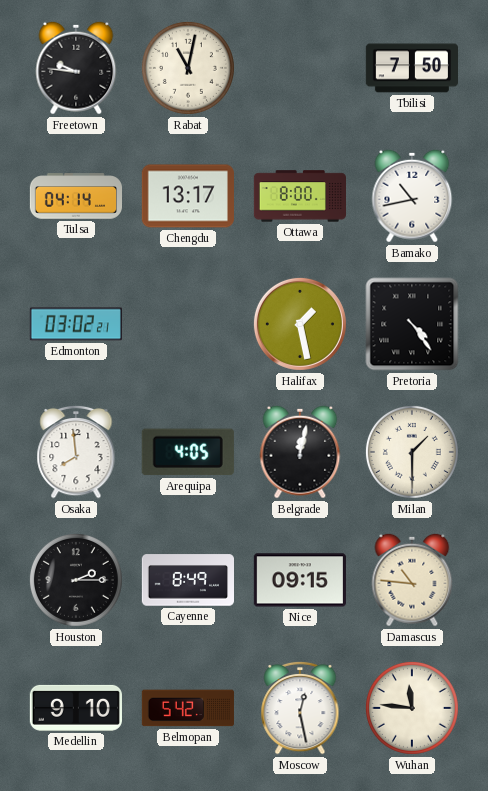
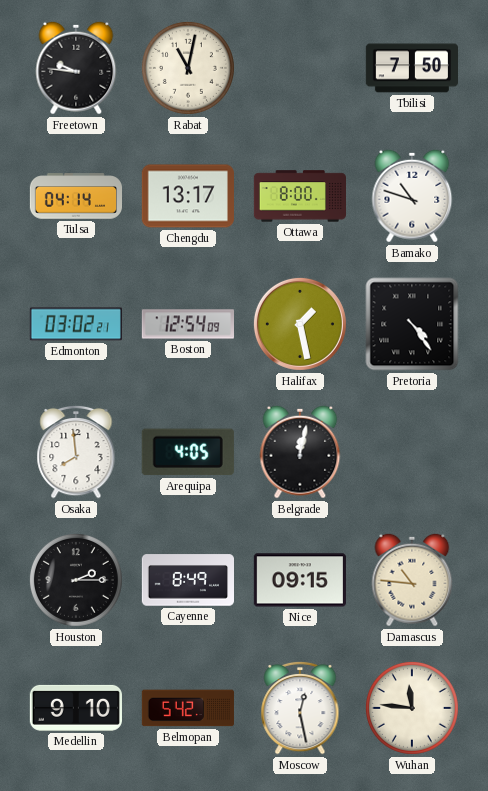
Bamako: 10:43 -> 10:48 (412, 196)
Boston: none -> 12:54 (187, 324)
Milan: 1:30 -> none (412, 452)
